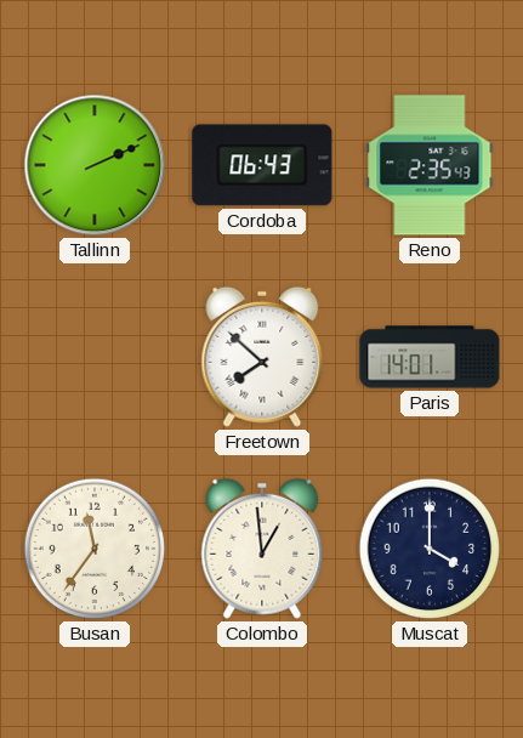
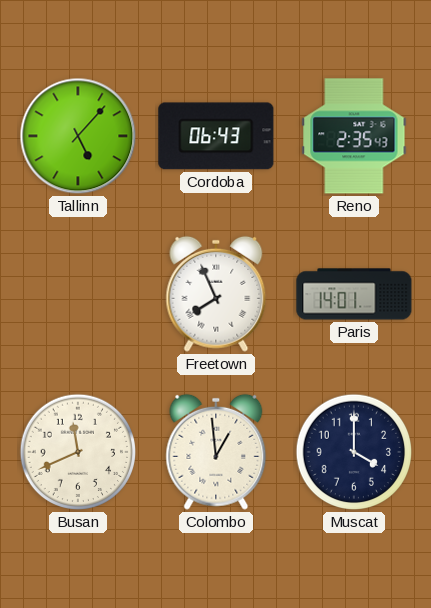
Tallinn: 2:11 -> 5:07 (78, 136)
Freetown: 7:52 -> 7:56 (216, 294)
Busan: 11:36 -> 11:41 (78, 452)
